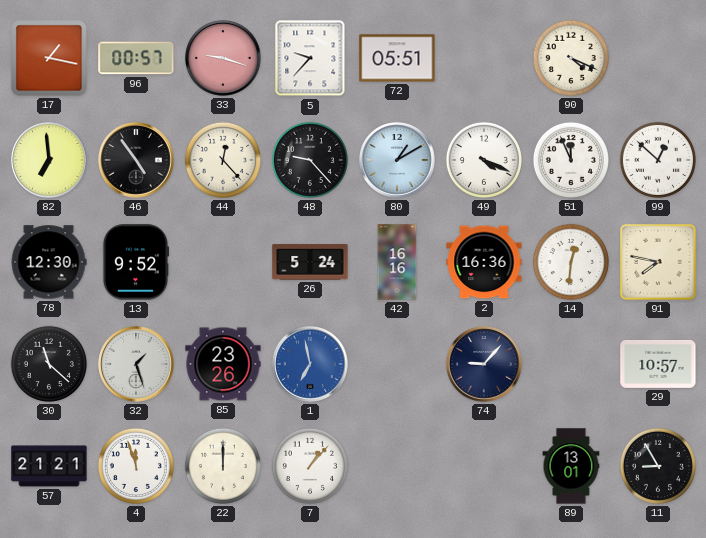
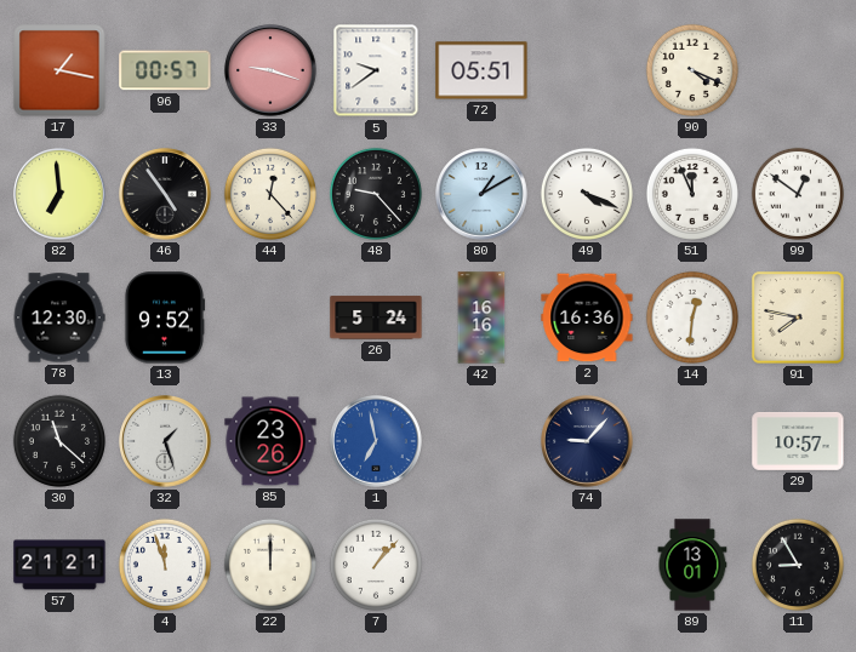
5: 9:37 -> 9:39 (376, 70)
99: 12:52 -> 12:51 (798, 194)
